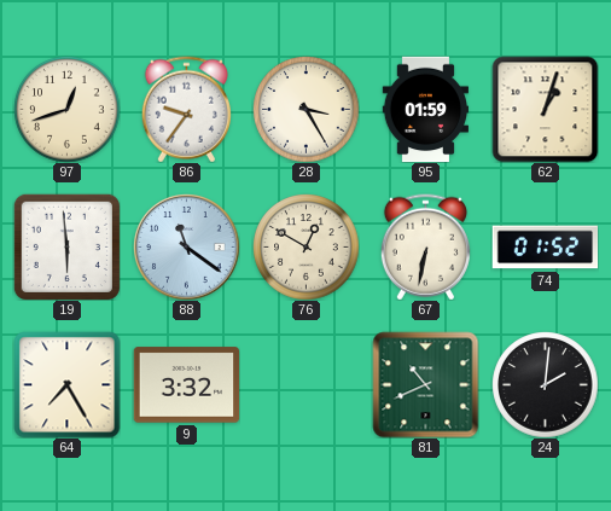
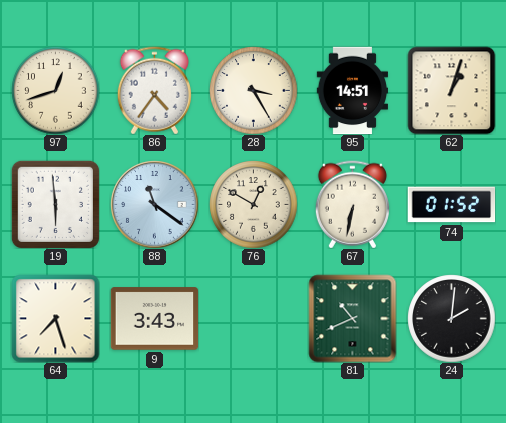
86: 9:36 -> 4:36 (154, 90)
95: 01:59 -> 14:51 (352, 90)
64: 7:25 -> 7:27 (55, 318)
9: 3:32 -> 3:43 (154, 319)
